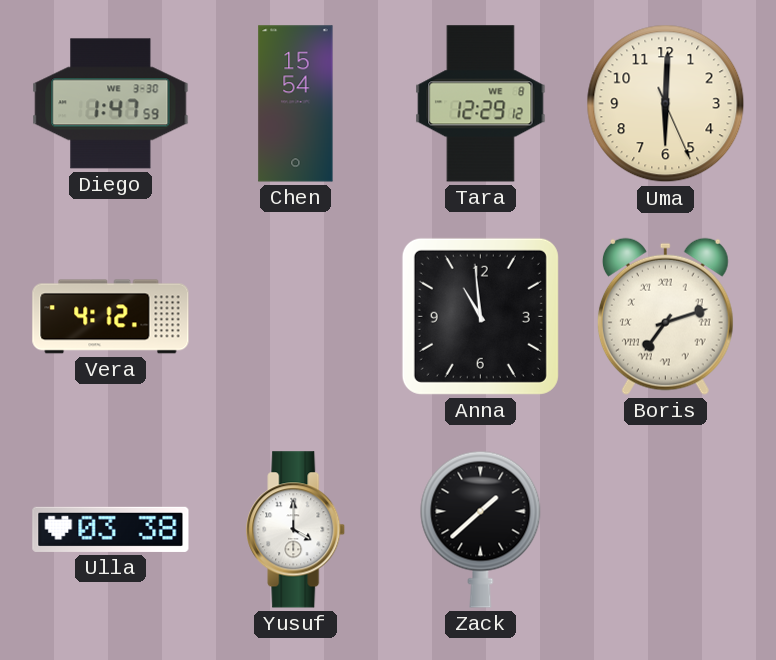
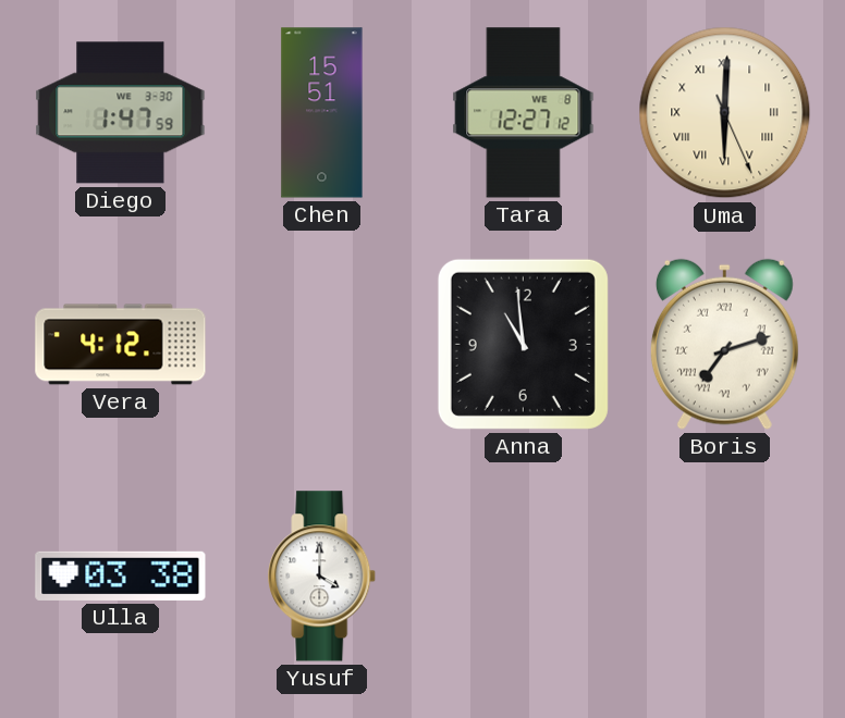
Chen: 15:54 -> 15:51 (322, 113)
Tara: 12:29 -> 12:27 (524, 113)
Uma numerals: Arabic -> Roman (725, 113)
Zack: 1:38 -> none (481, 529)
